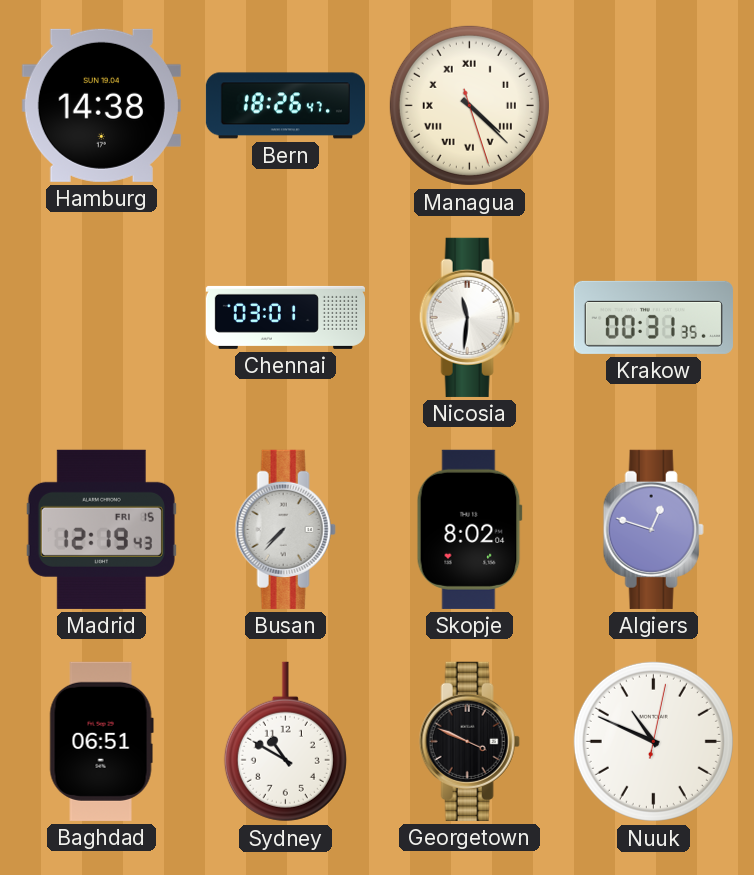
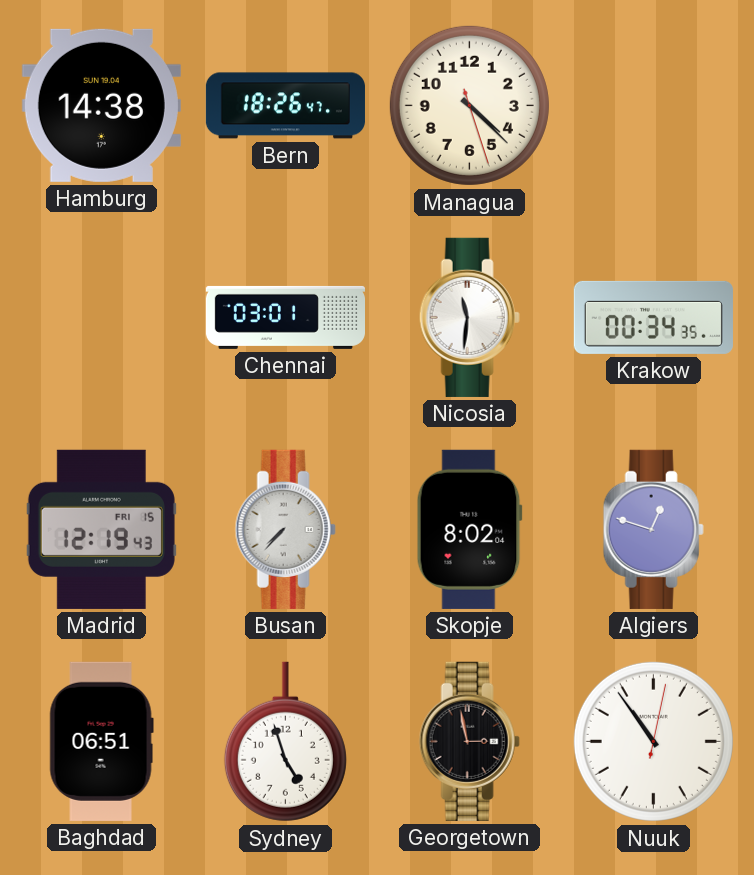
Managua numerals: Roman -> Arabic (469, 105)
Krakow: 00:31 -> 00:34 (653, 317)
Sydney: 10:50 -> 4:57 (285, 742)
Georgetown: 3:49 -> 2:58 (469, 741)
Nuuk: 10:49 -> 10:54 (653, 741)
